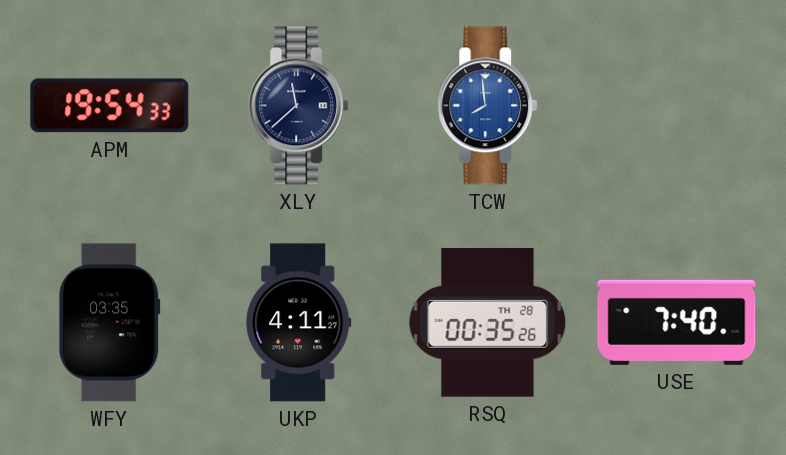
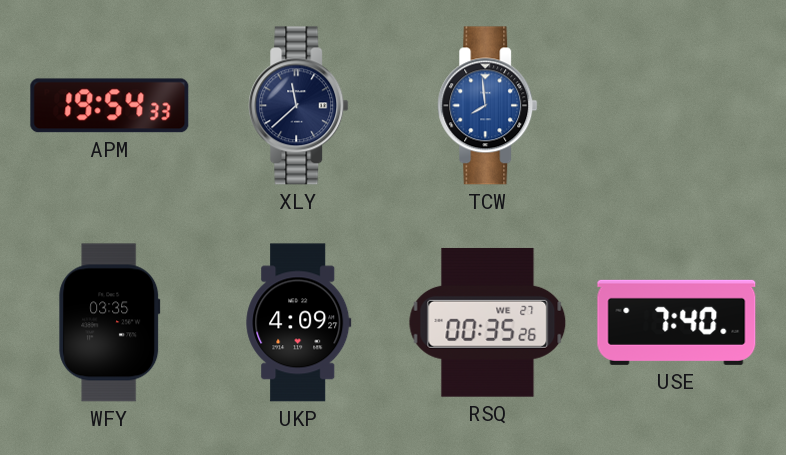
UKP: 4:11 -> 4:09 (299, 323)
RSQ date: TH 28 -> WE 27 (488, 322)
